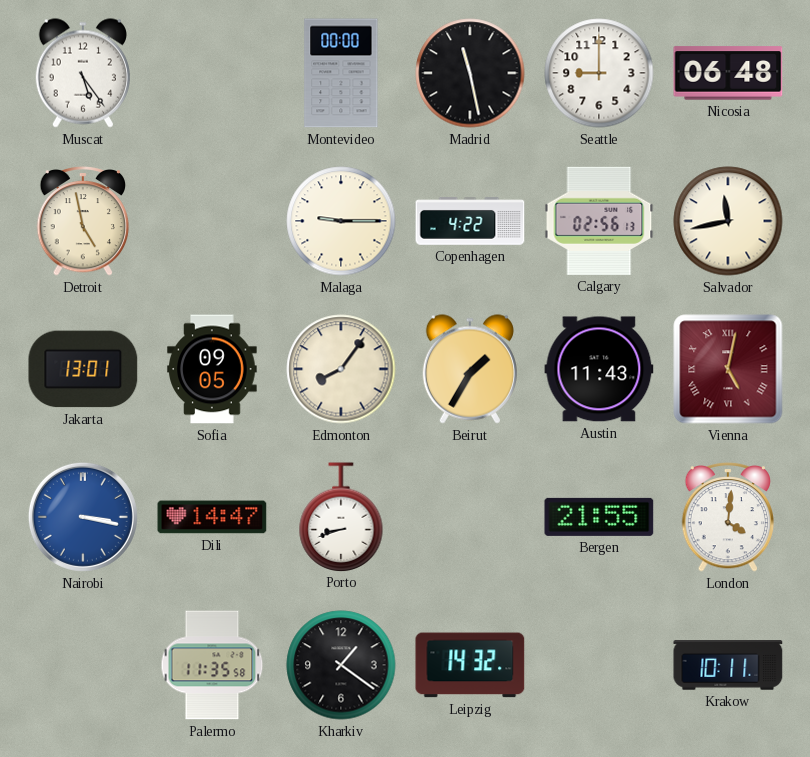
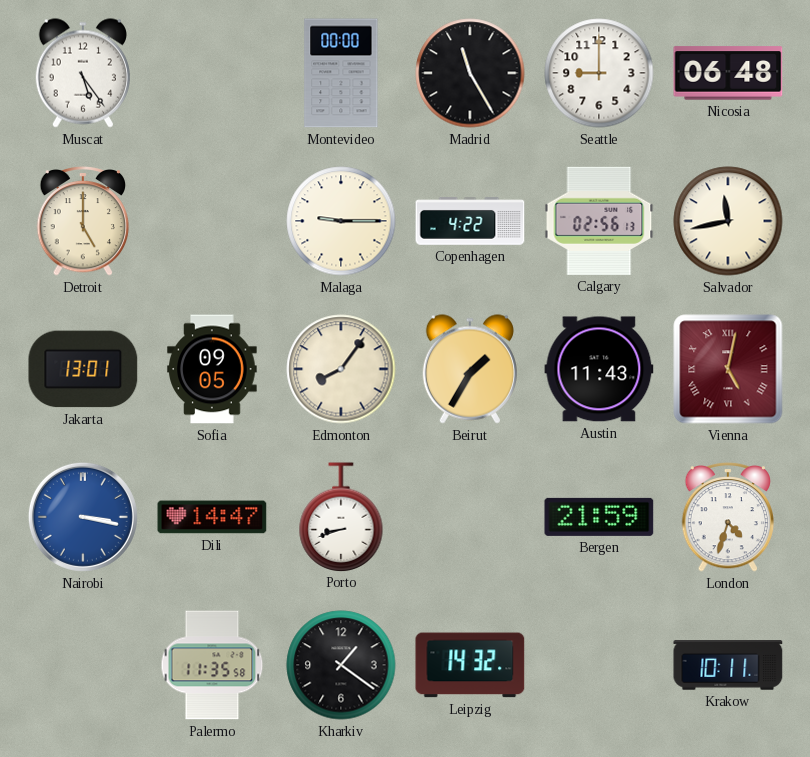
Madrid: 11:28 -> 11:25 (470, 73)
Detroit: 4:58 -> 5:00 (83, 221)
Bergen: 21:55 -> 21:59 (599, 517)
London: 4:01 -> 4:33 (728, 517)
